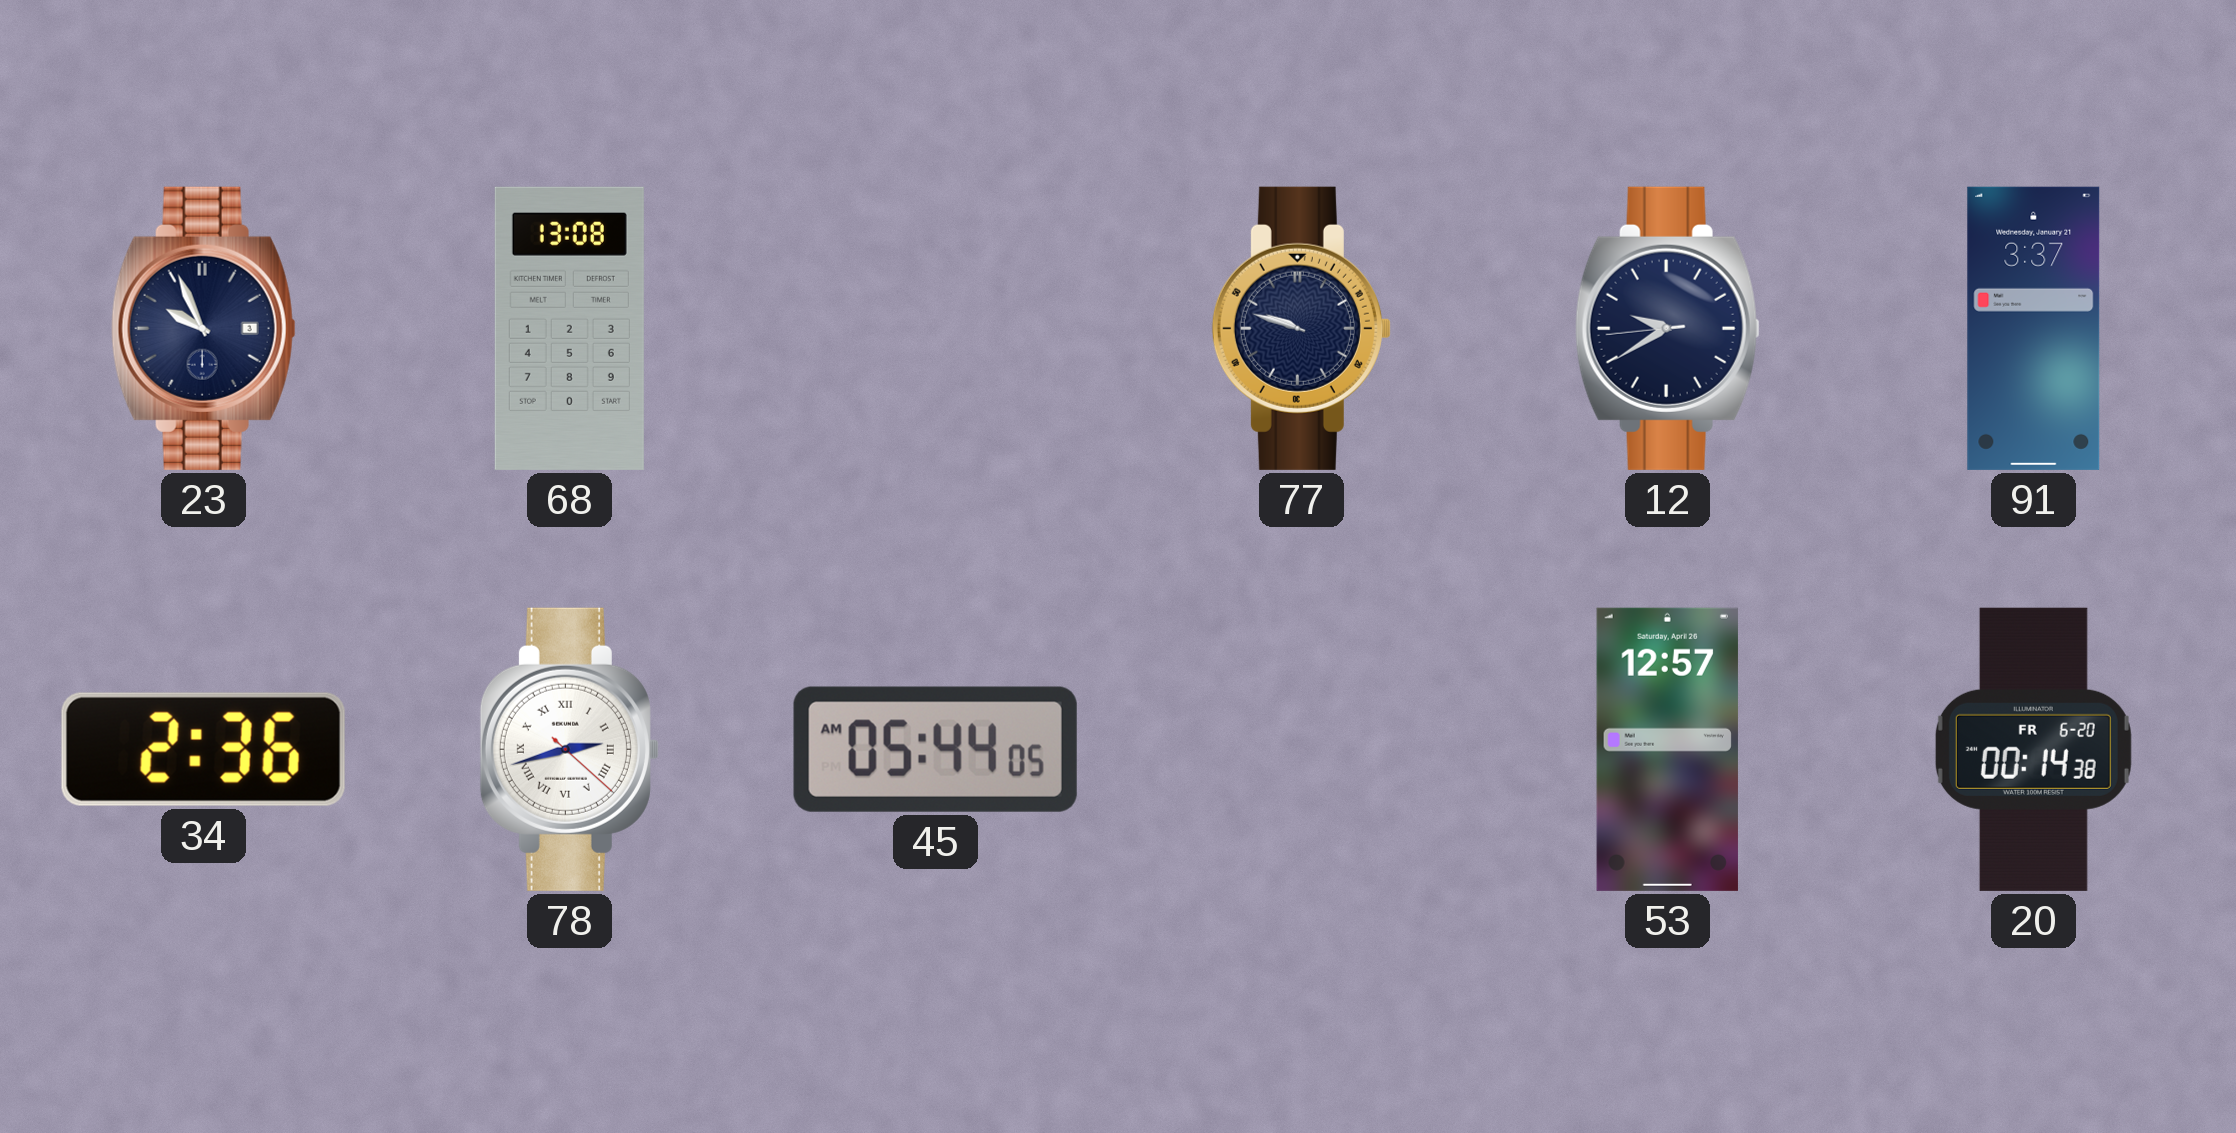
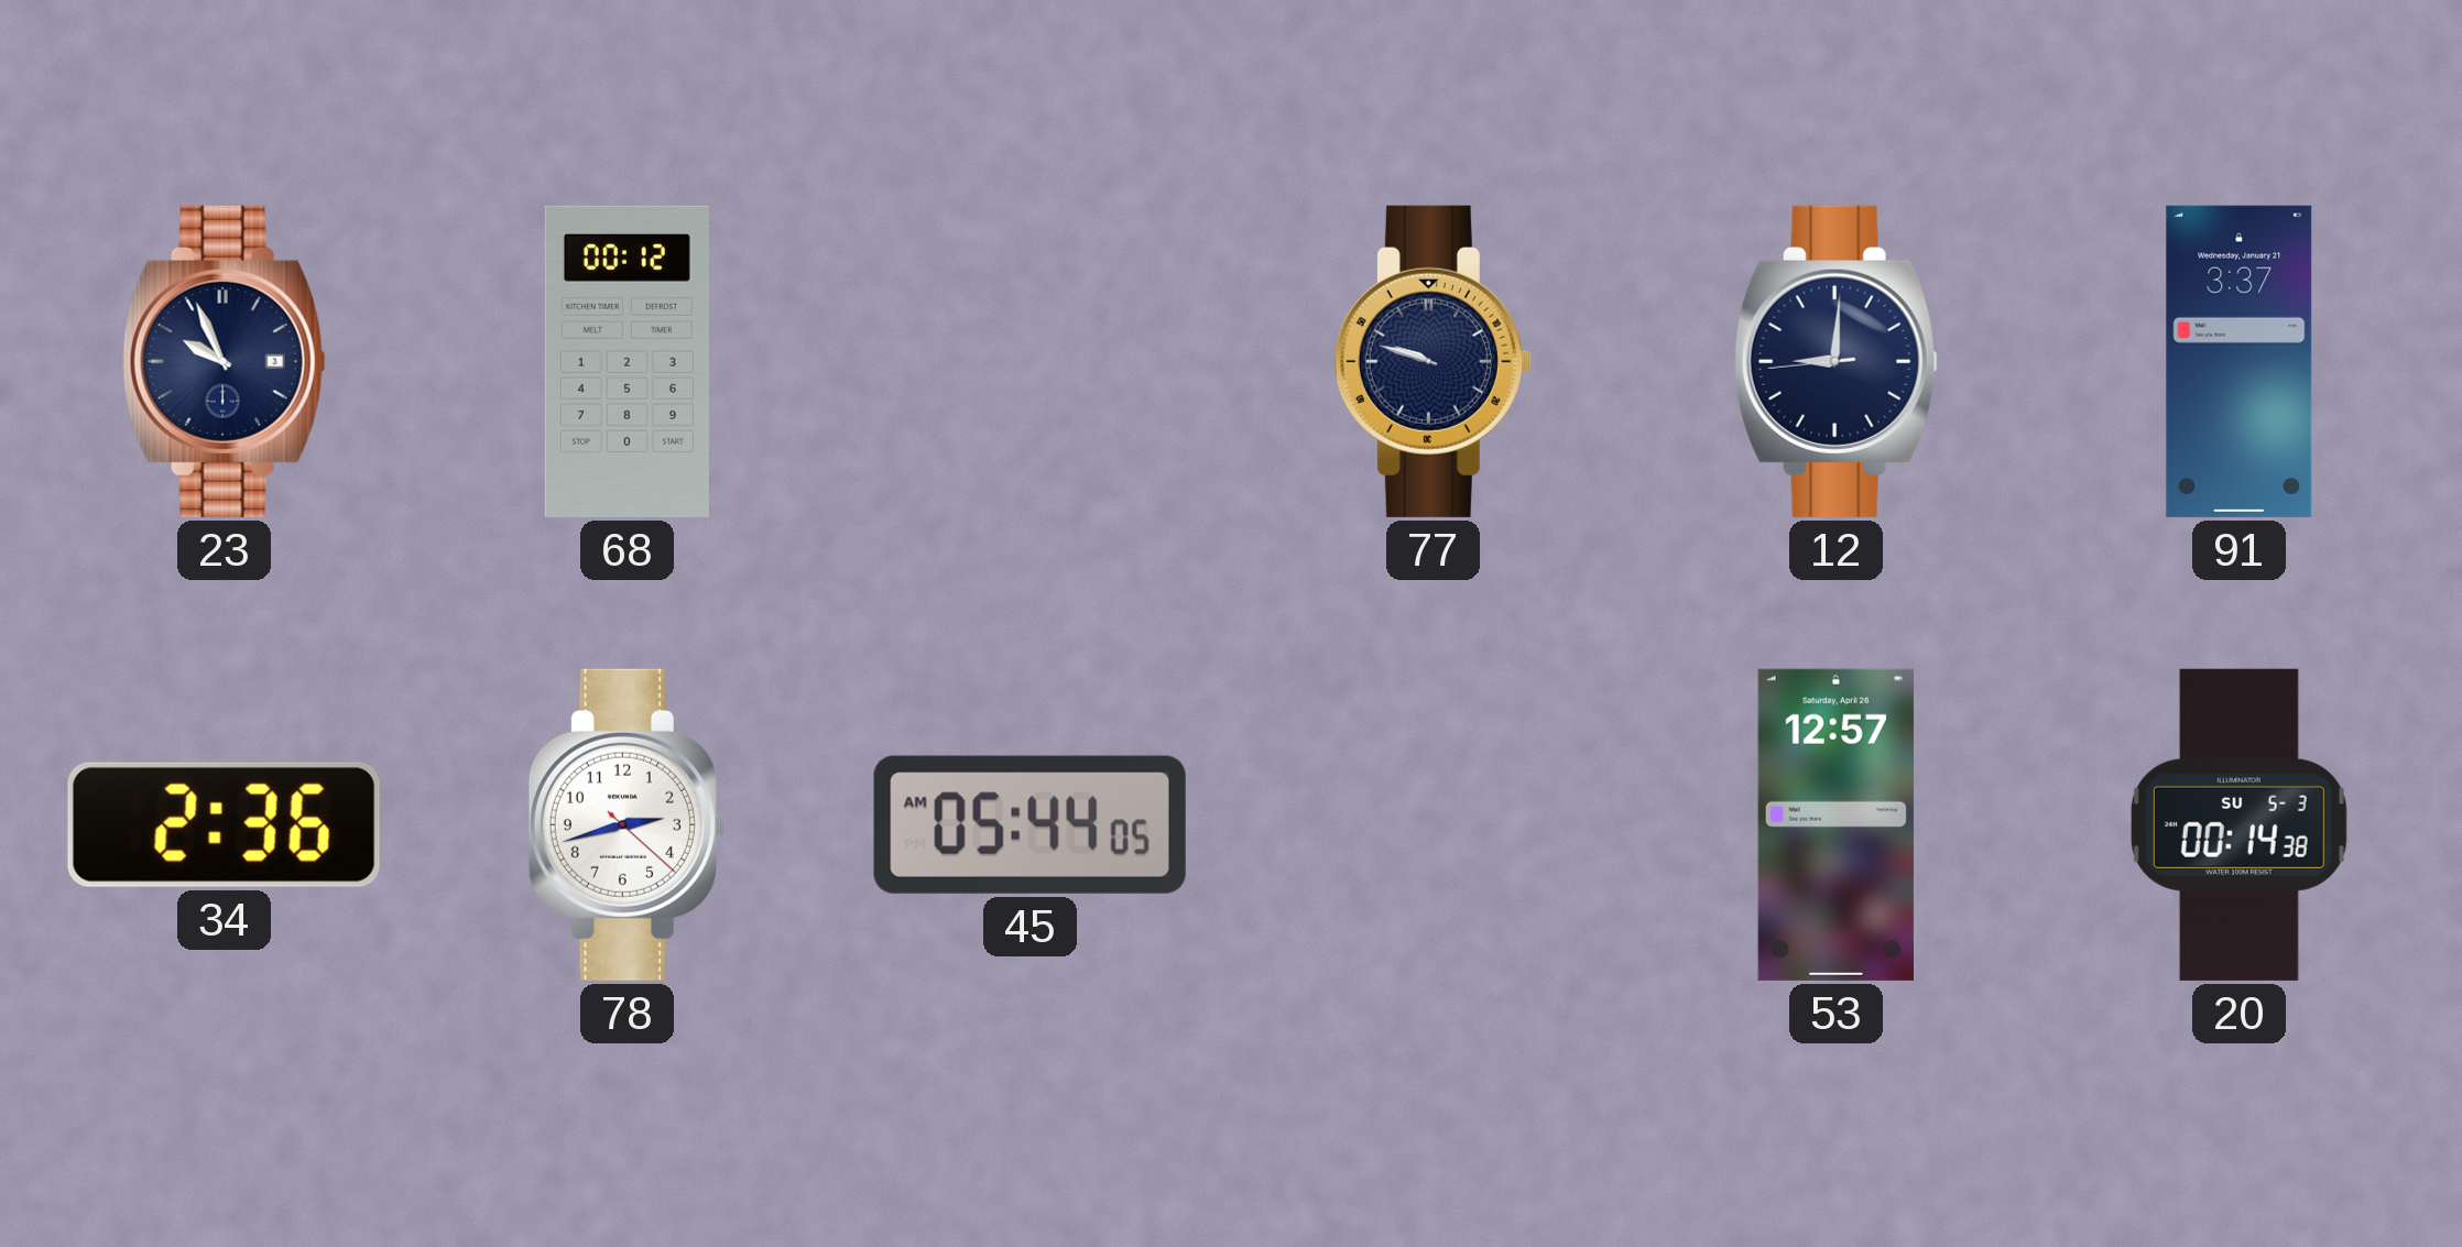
68: 13:08 -> 00:12 (627, 361)
12: 9:39 -> 9:00 (1835, 361)
78 numerals: Roman -> Arabic (627, 824)
20 date: FR 6-20 -> SU 5-3 (2238, 824)
